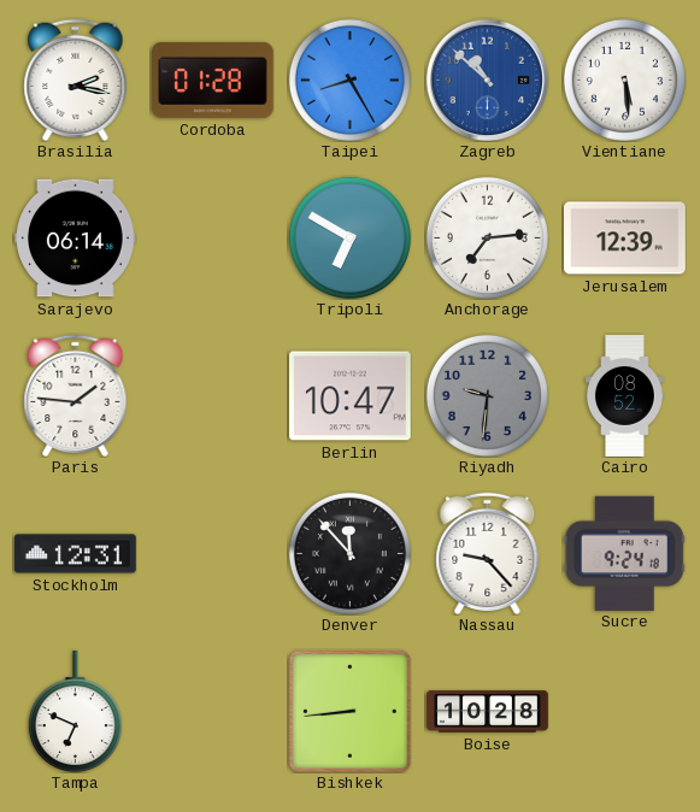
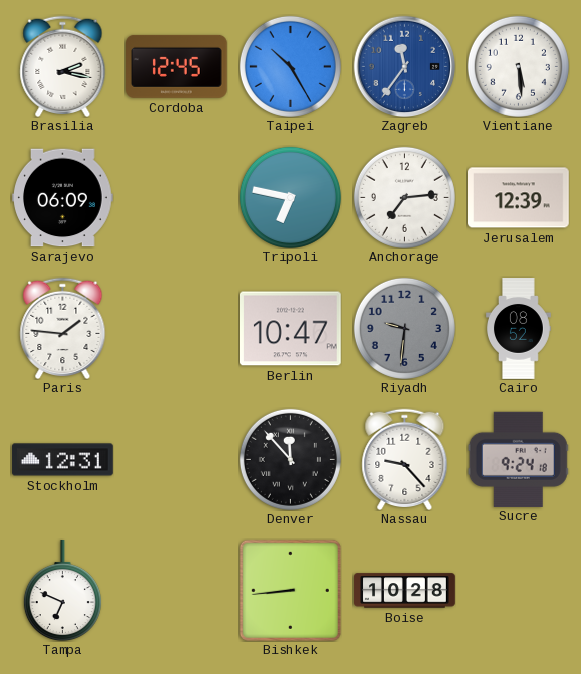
Cordoba: 01:28 -> 12:45 (177, 66)
Taipei: 8:25 -> 10:25 (290, 66)
Zagreb: 10:52 -> 11:36 (404, 66)
Sarajevo: 06:14 -> 06:09 (63, 198)
Tripoli: 6:50 -> 6:47 (290, 197)
